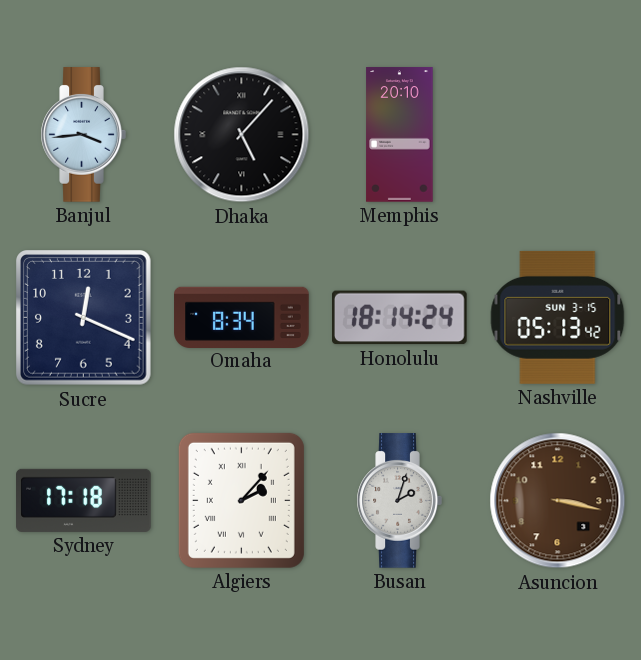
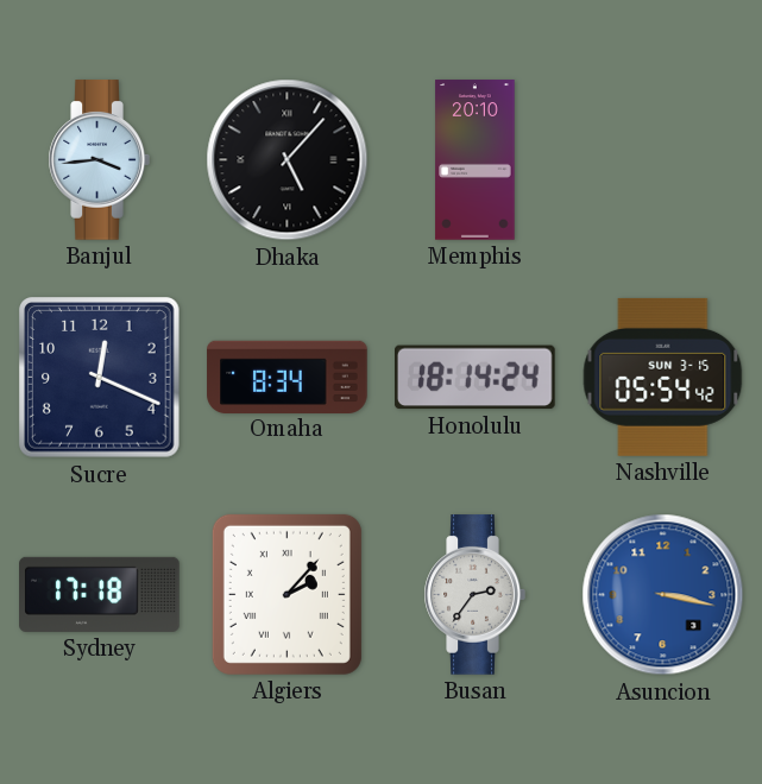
Nashville: 05:13 -> 05:54 (663, 377)
Busan: 2:03 -> 2:36 (474, 595)
Asuncion dial: brown -> blue (663, 595)
